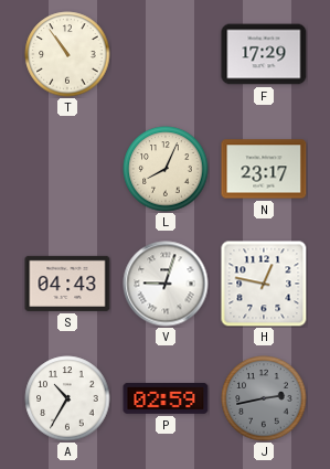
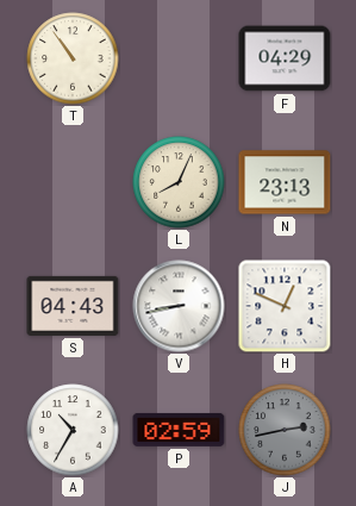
F: 17:29 -> 04:29 (285, 58)
N: 23:17 -> 23:13 (285, 182)
V: 9:03 -> 8:43 (179, 306)
H: 12:47 -> 12:49 (285, 306)
